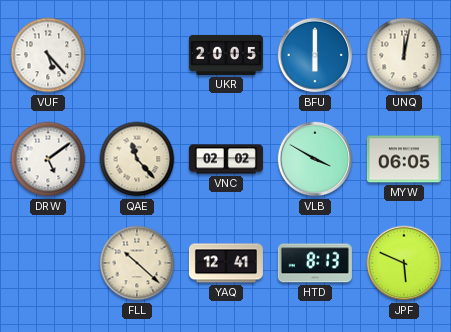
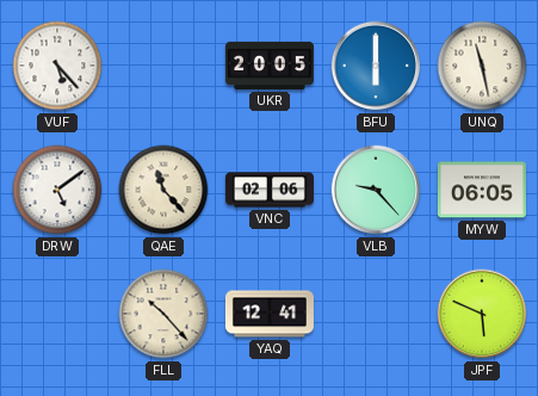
UNQ: 12:02 -> 11:28 (482, 66)
VNC: 02:02 -> 02:06 (270, 190)
VLB: 3:50 -> 9:23 (376, 190)
FLL: 10:22 -> 10:23 (163, 314)
HTD: 8:13 -> none (315, 263)
